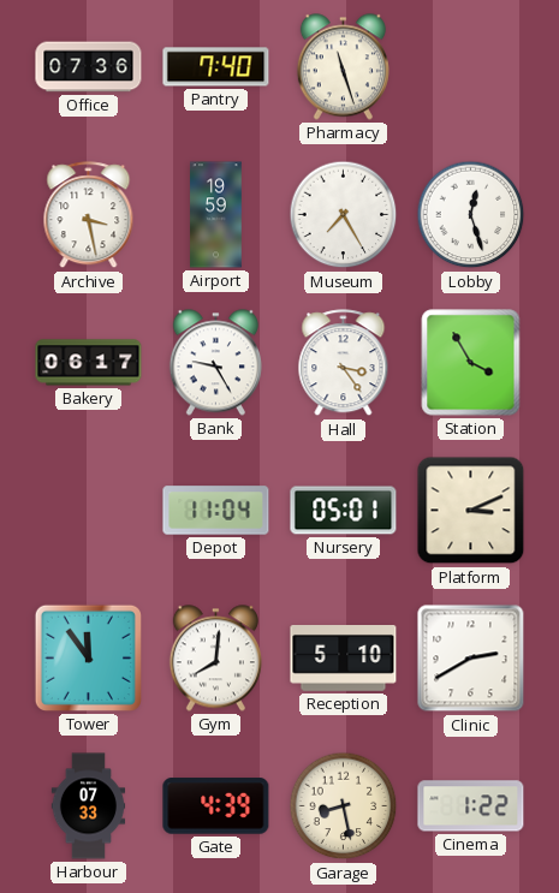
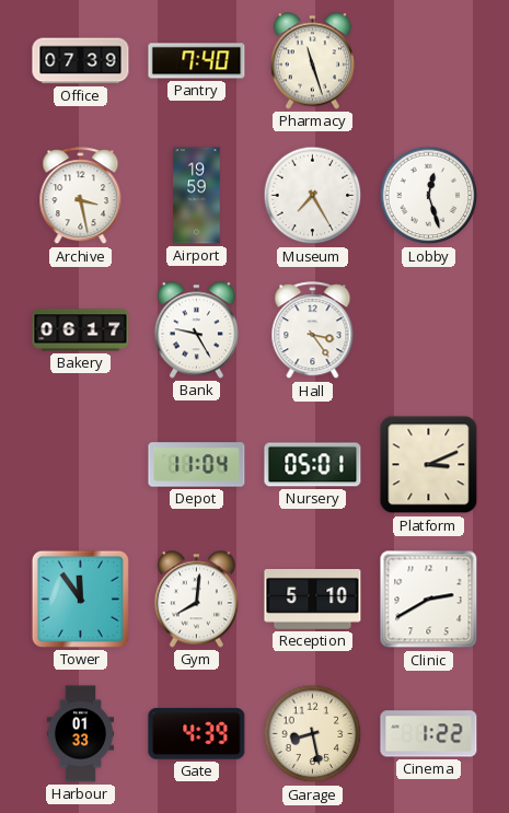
Office: 07:36 -> 07:39 (81, 61)
Station: 3:55 -> none (471, 363)
Harbour: 07:33 -> 01:33 (81, 734)
